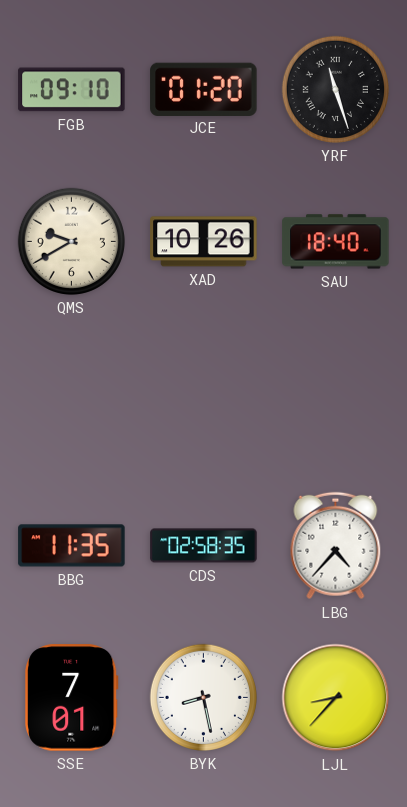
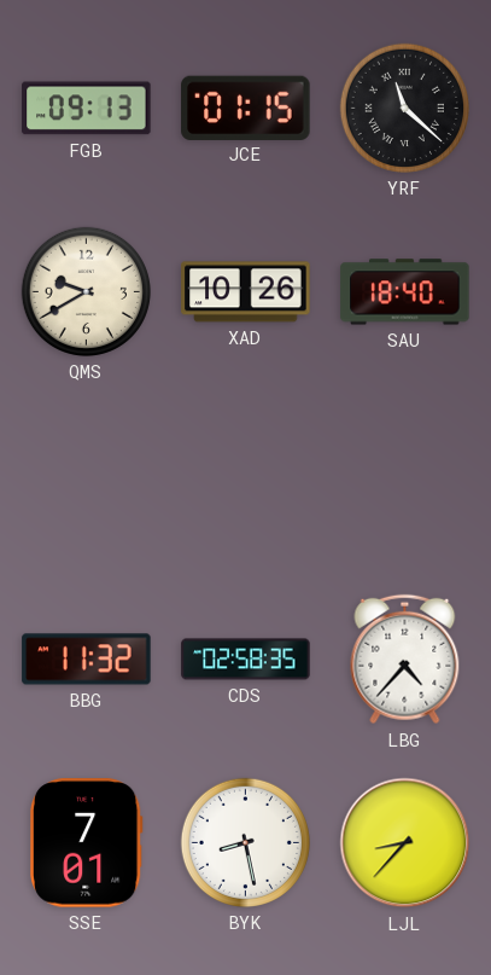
FGB: 09:10 -> 09:13 (87, 109)
JCE: 01:20 -> 01:15 (246, 108)
YRF: 11:27 -> 11:22 (404, 108)
BBG: 11:35 -> 11:32 (87, 660)
